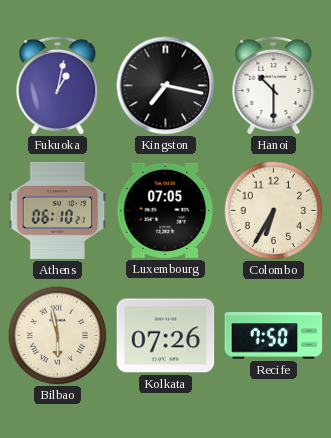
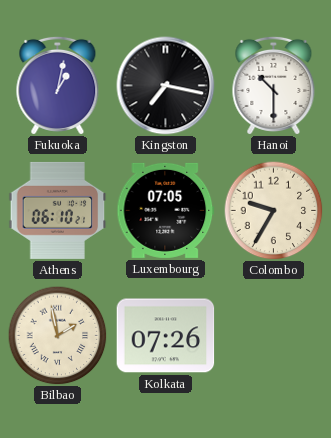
Colombo: 6:35 -> 9:35 (274, 211)
Bilbao: 5:58 -> 1:58 (58, 336)
Recife: 7:50 -> none (274, 336)
